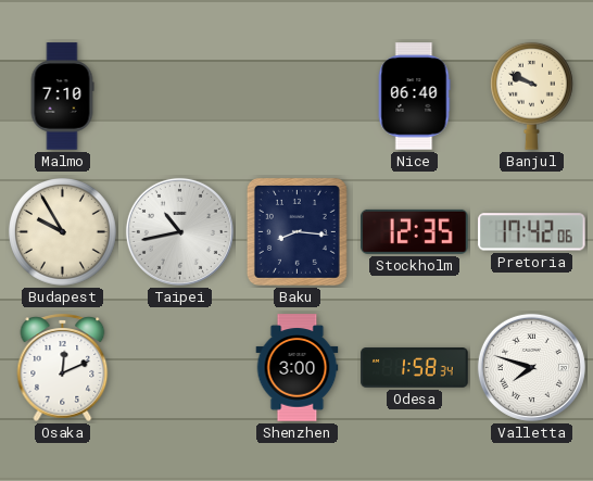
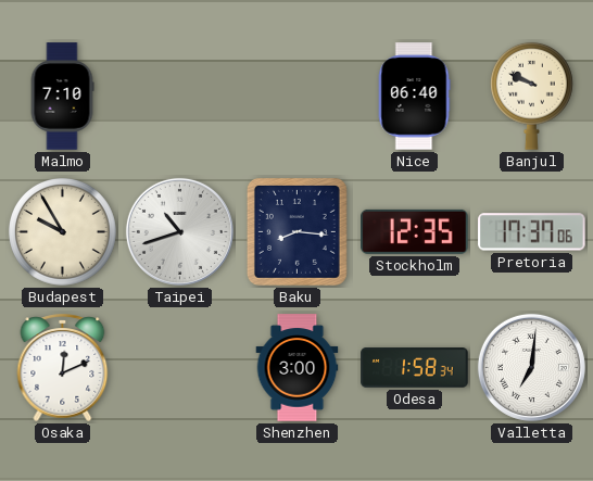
Taipei: 10:43 -> 10:42 (179, 231)
Pretoria: 17:42 -> 17:37 (532, 232)
Valletta: 7:48 -> 7:01 (531, 367)
